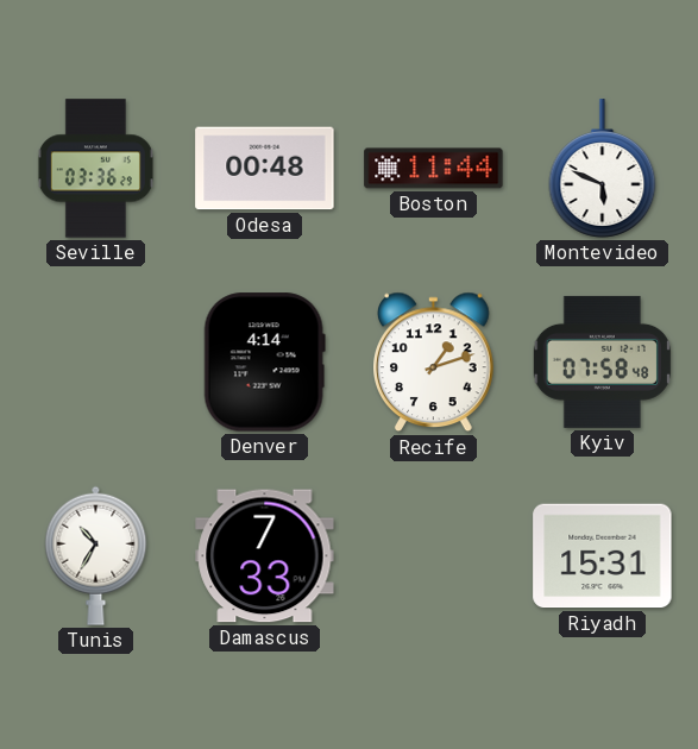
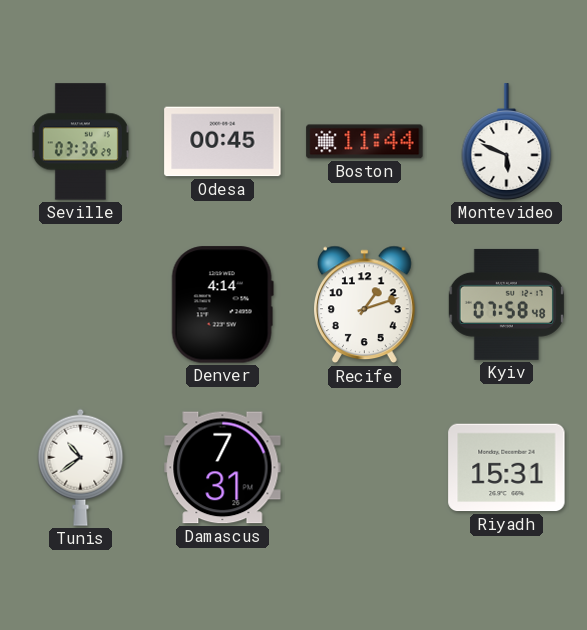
Odesa: 00:48 -> 00:45 (223, 142)
Tunis: 10:35 -> 10:39 (81, 467)
Damascus: 7:33 -> 7:31 (223, 468)
